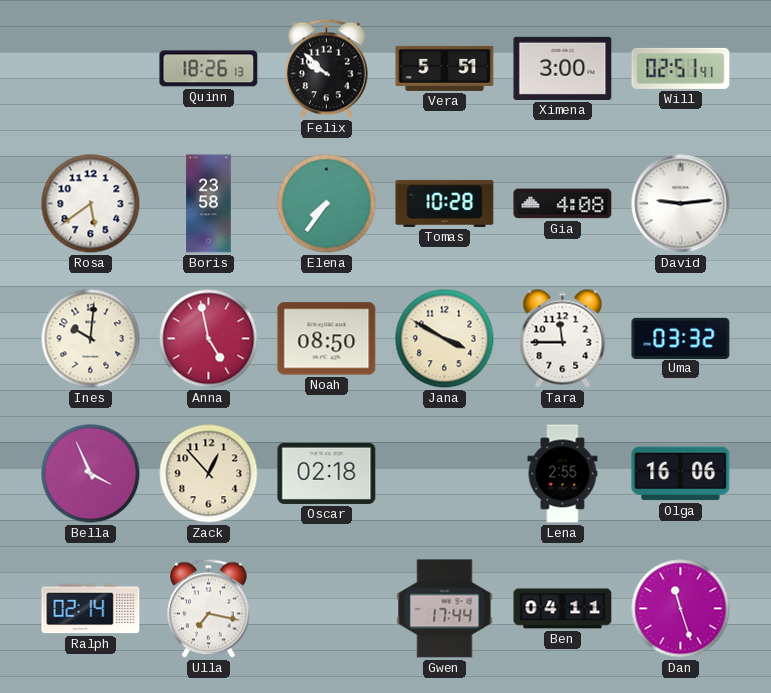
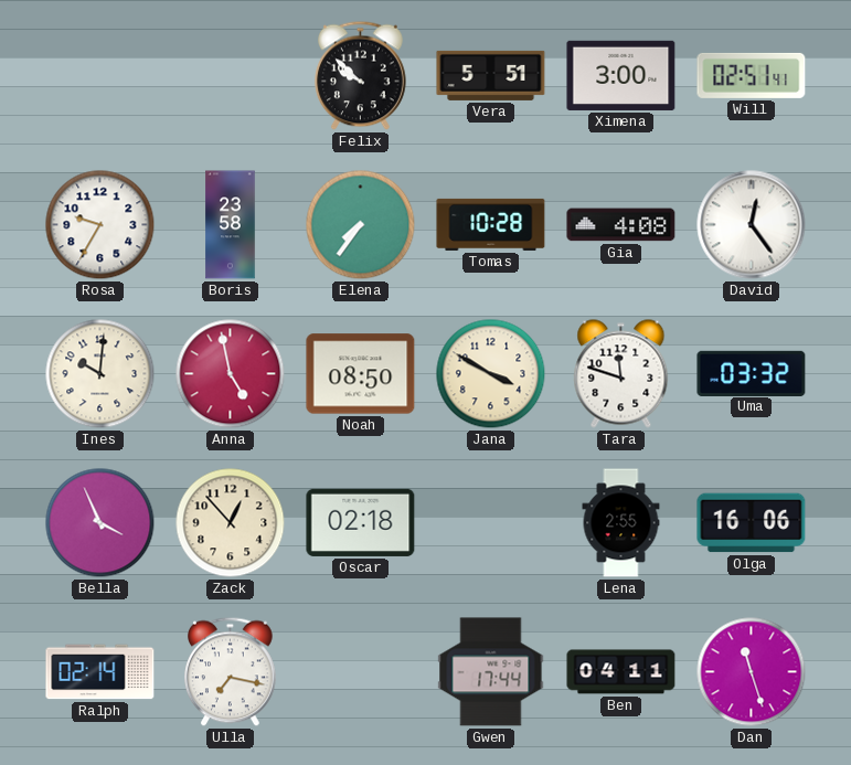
Quinn: 18:26 -> none (209, 69)
Rosa: 5:39 -> 9:35 (100, 225)
David: 9:14 -> 12:24 (752, 225)
Tara: 11:45 -> 11:48 (621, 374)
